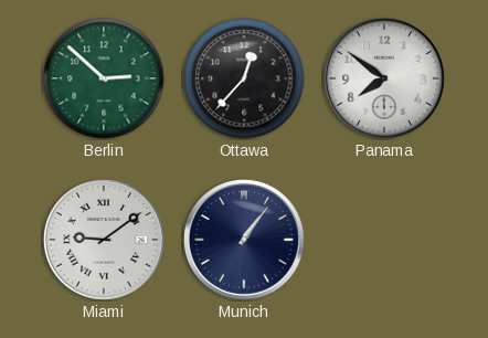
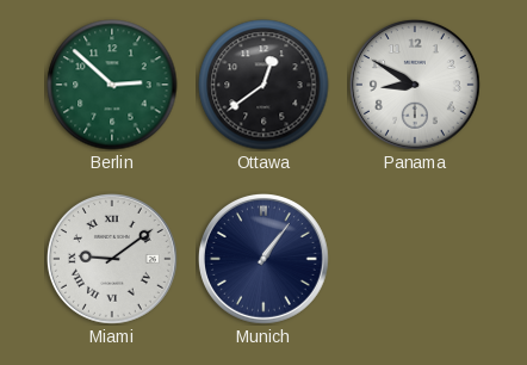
Ottawa: 12:37 -> 12:39 (263, 85)
Panama: 7:51 -> 8:50 (416, 86)
